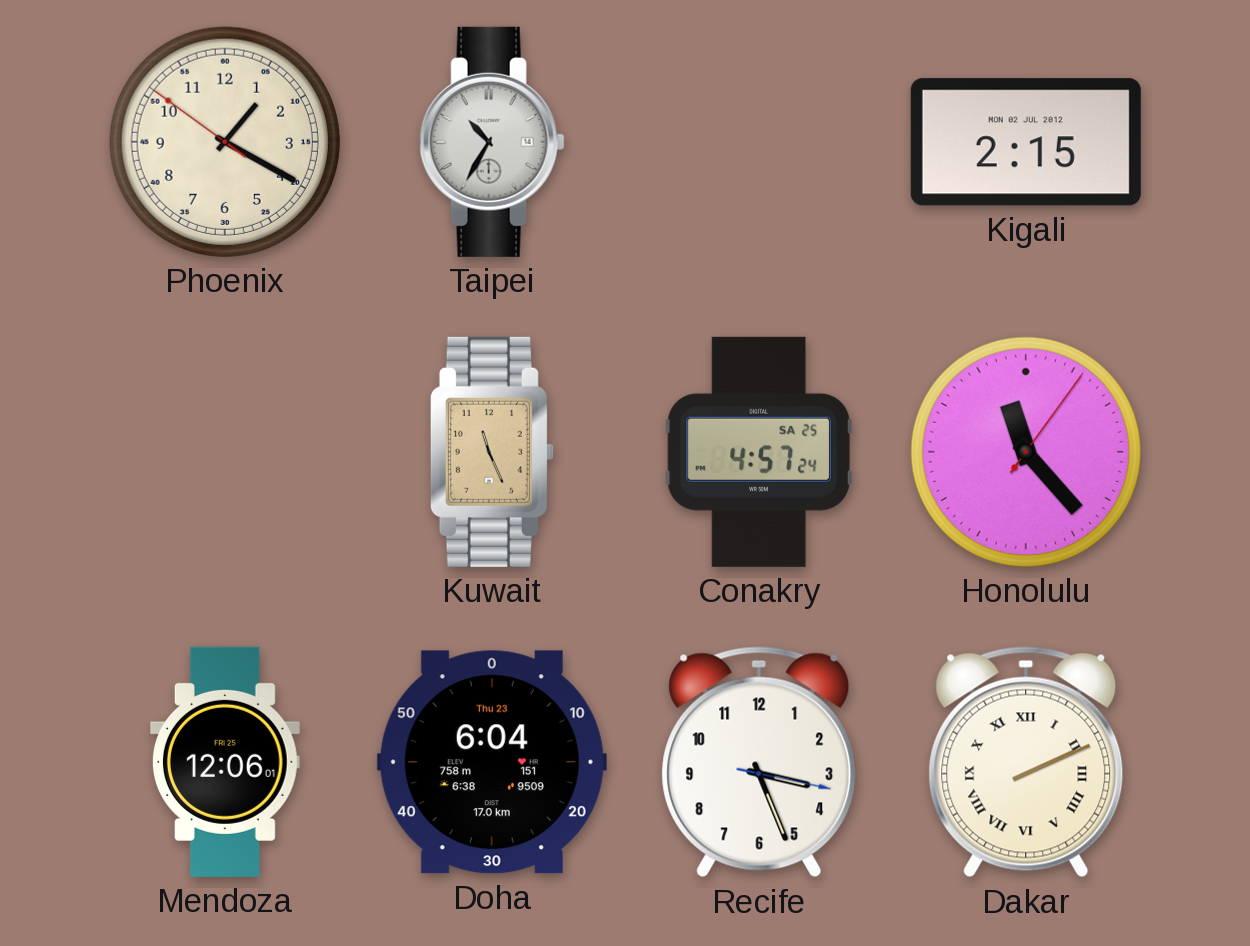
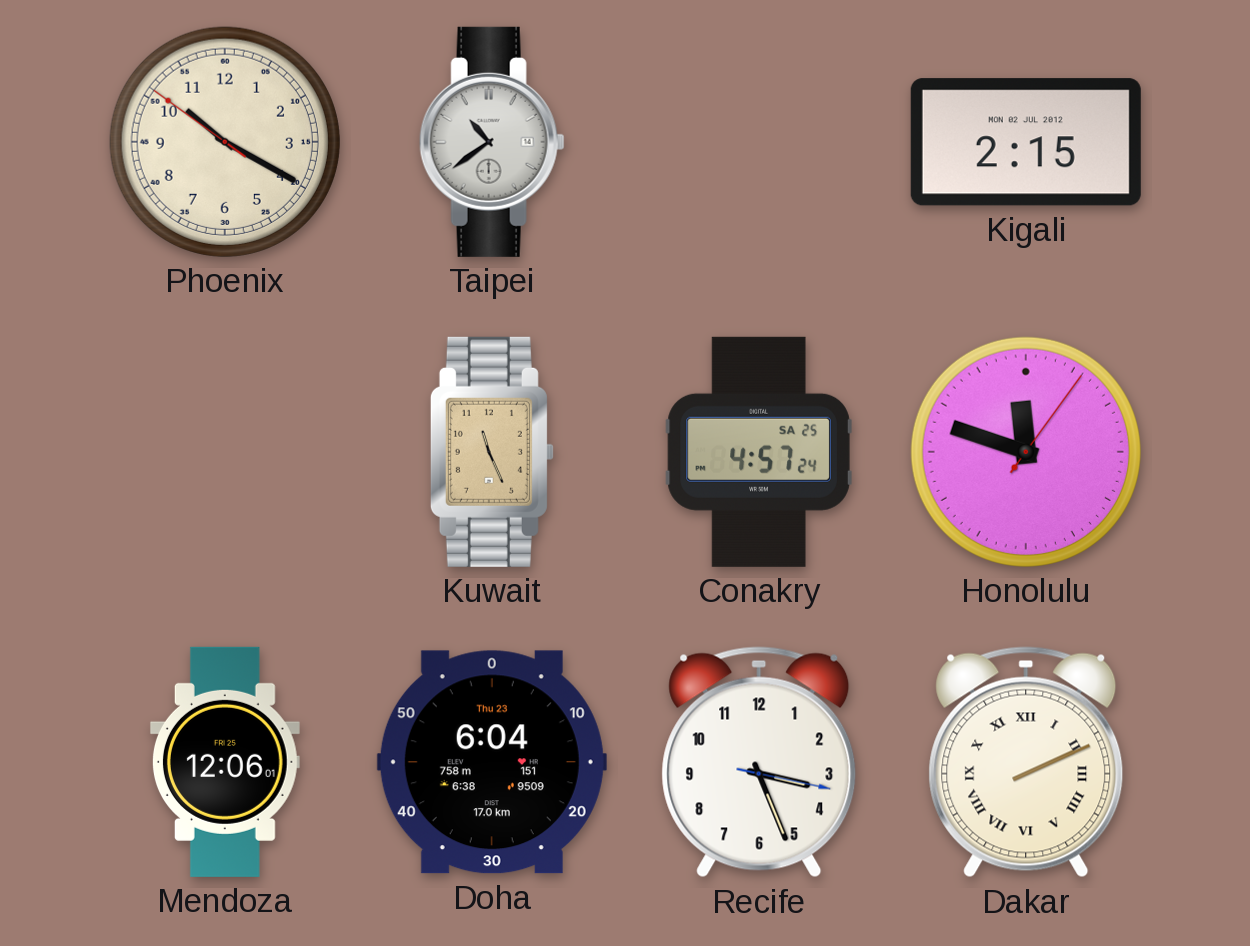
Phoenix: 1:19 -> 10:19 (225, 142)
Taipei: 10:35 -> 10:39 (492, 142)
Honolulu: 11:23 -> 11:48 (1026, 452)
